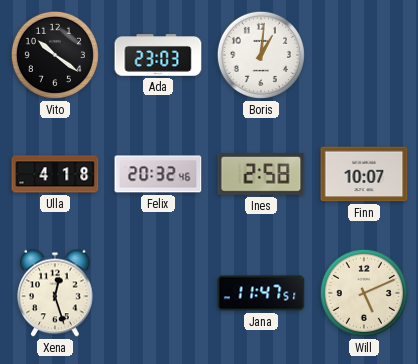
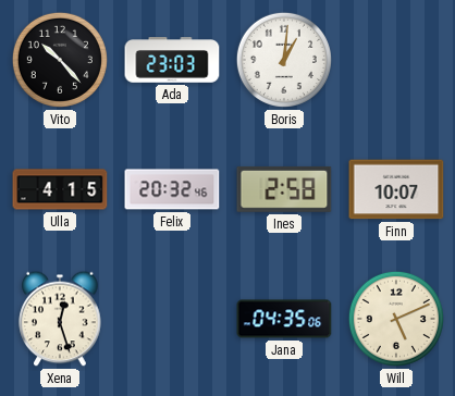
Vito: 10:21 -> 10:23 (60, 60)
Ulla: 4:18 -> 4:15 (60, 189)
Jana: 11:47 -> 04:35 (284, 319)
